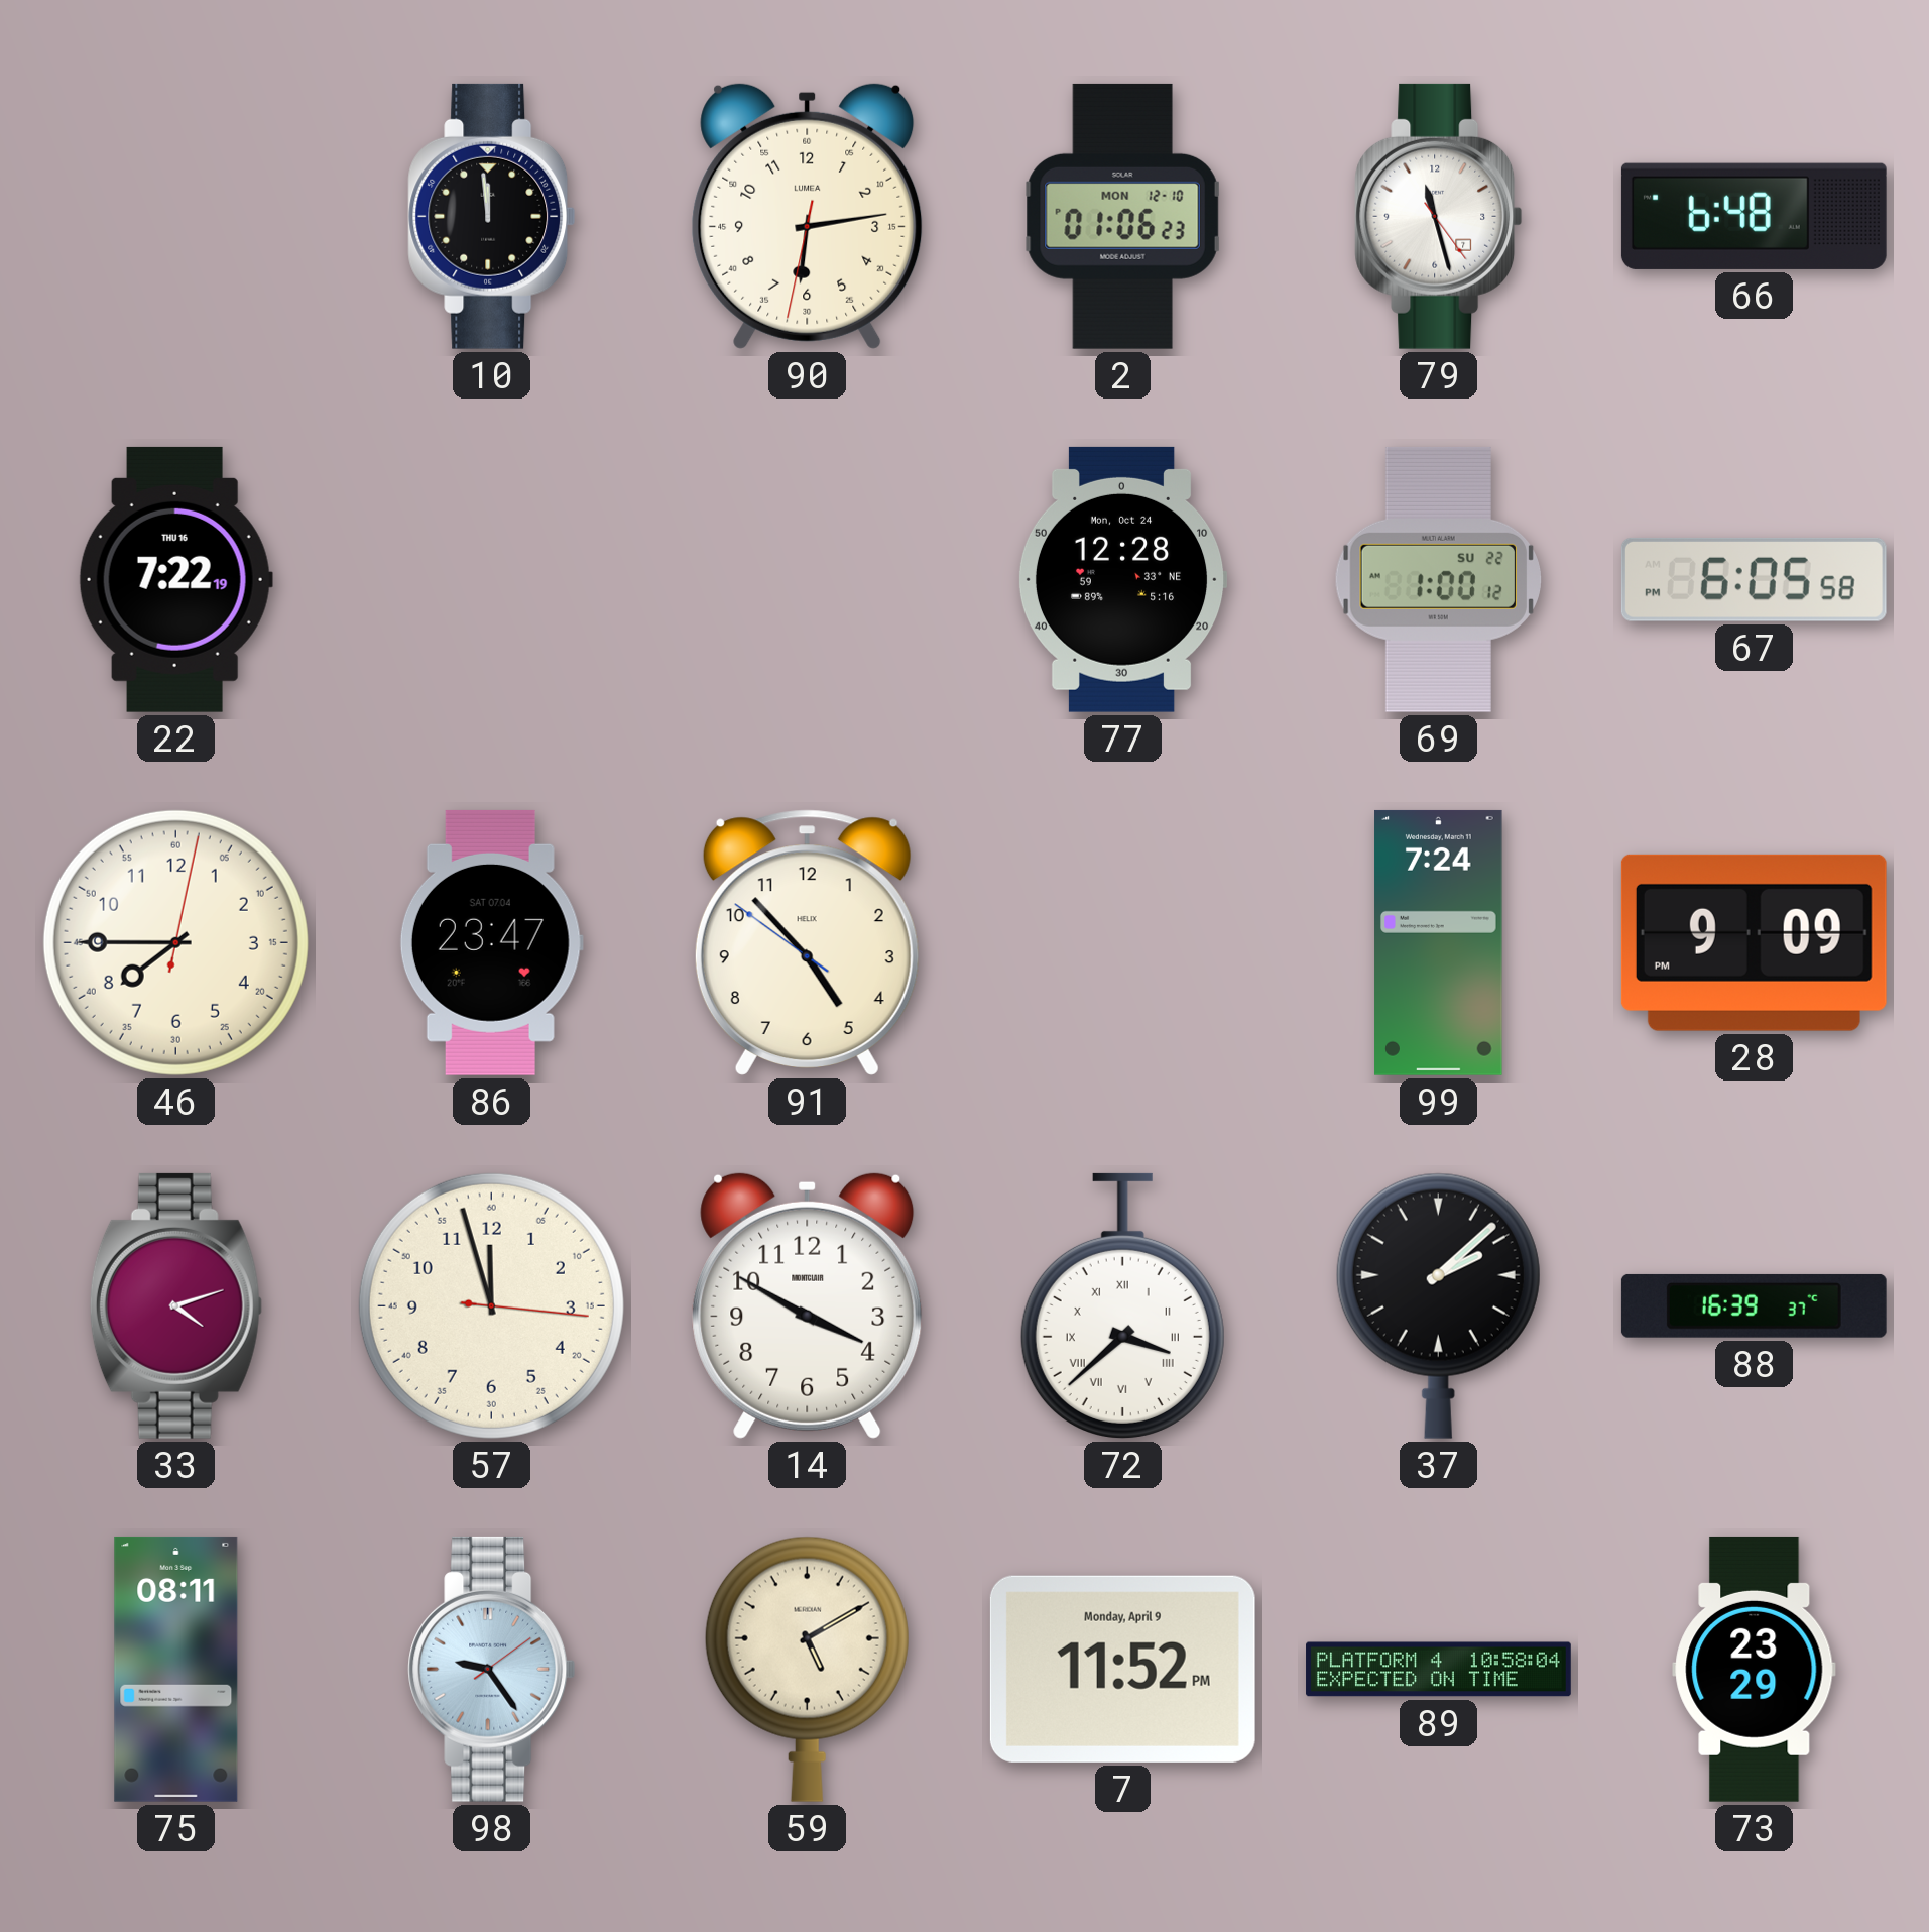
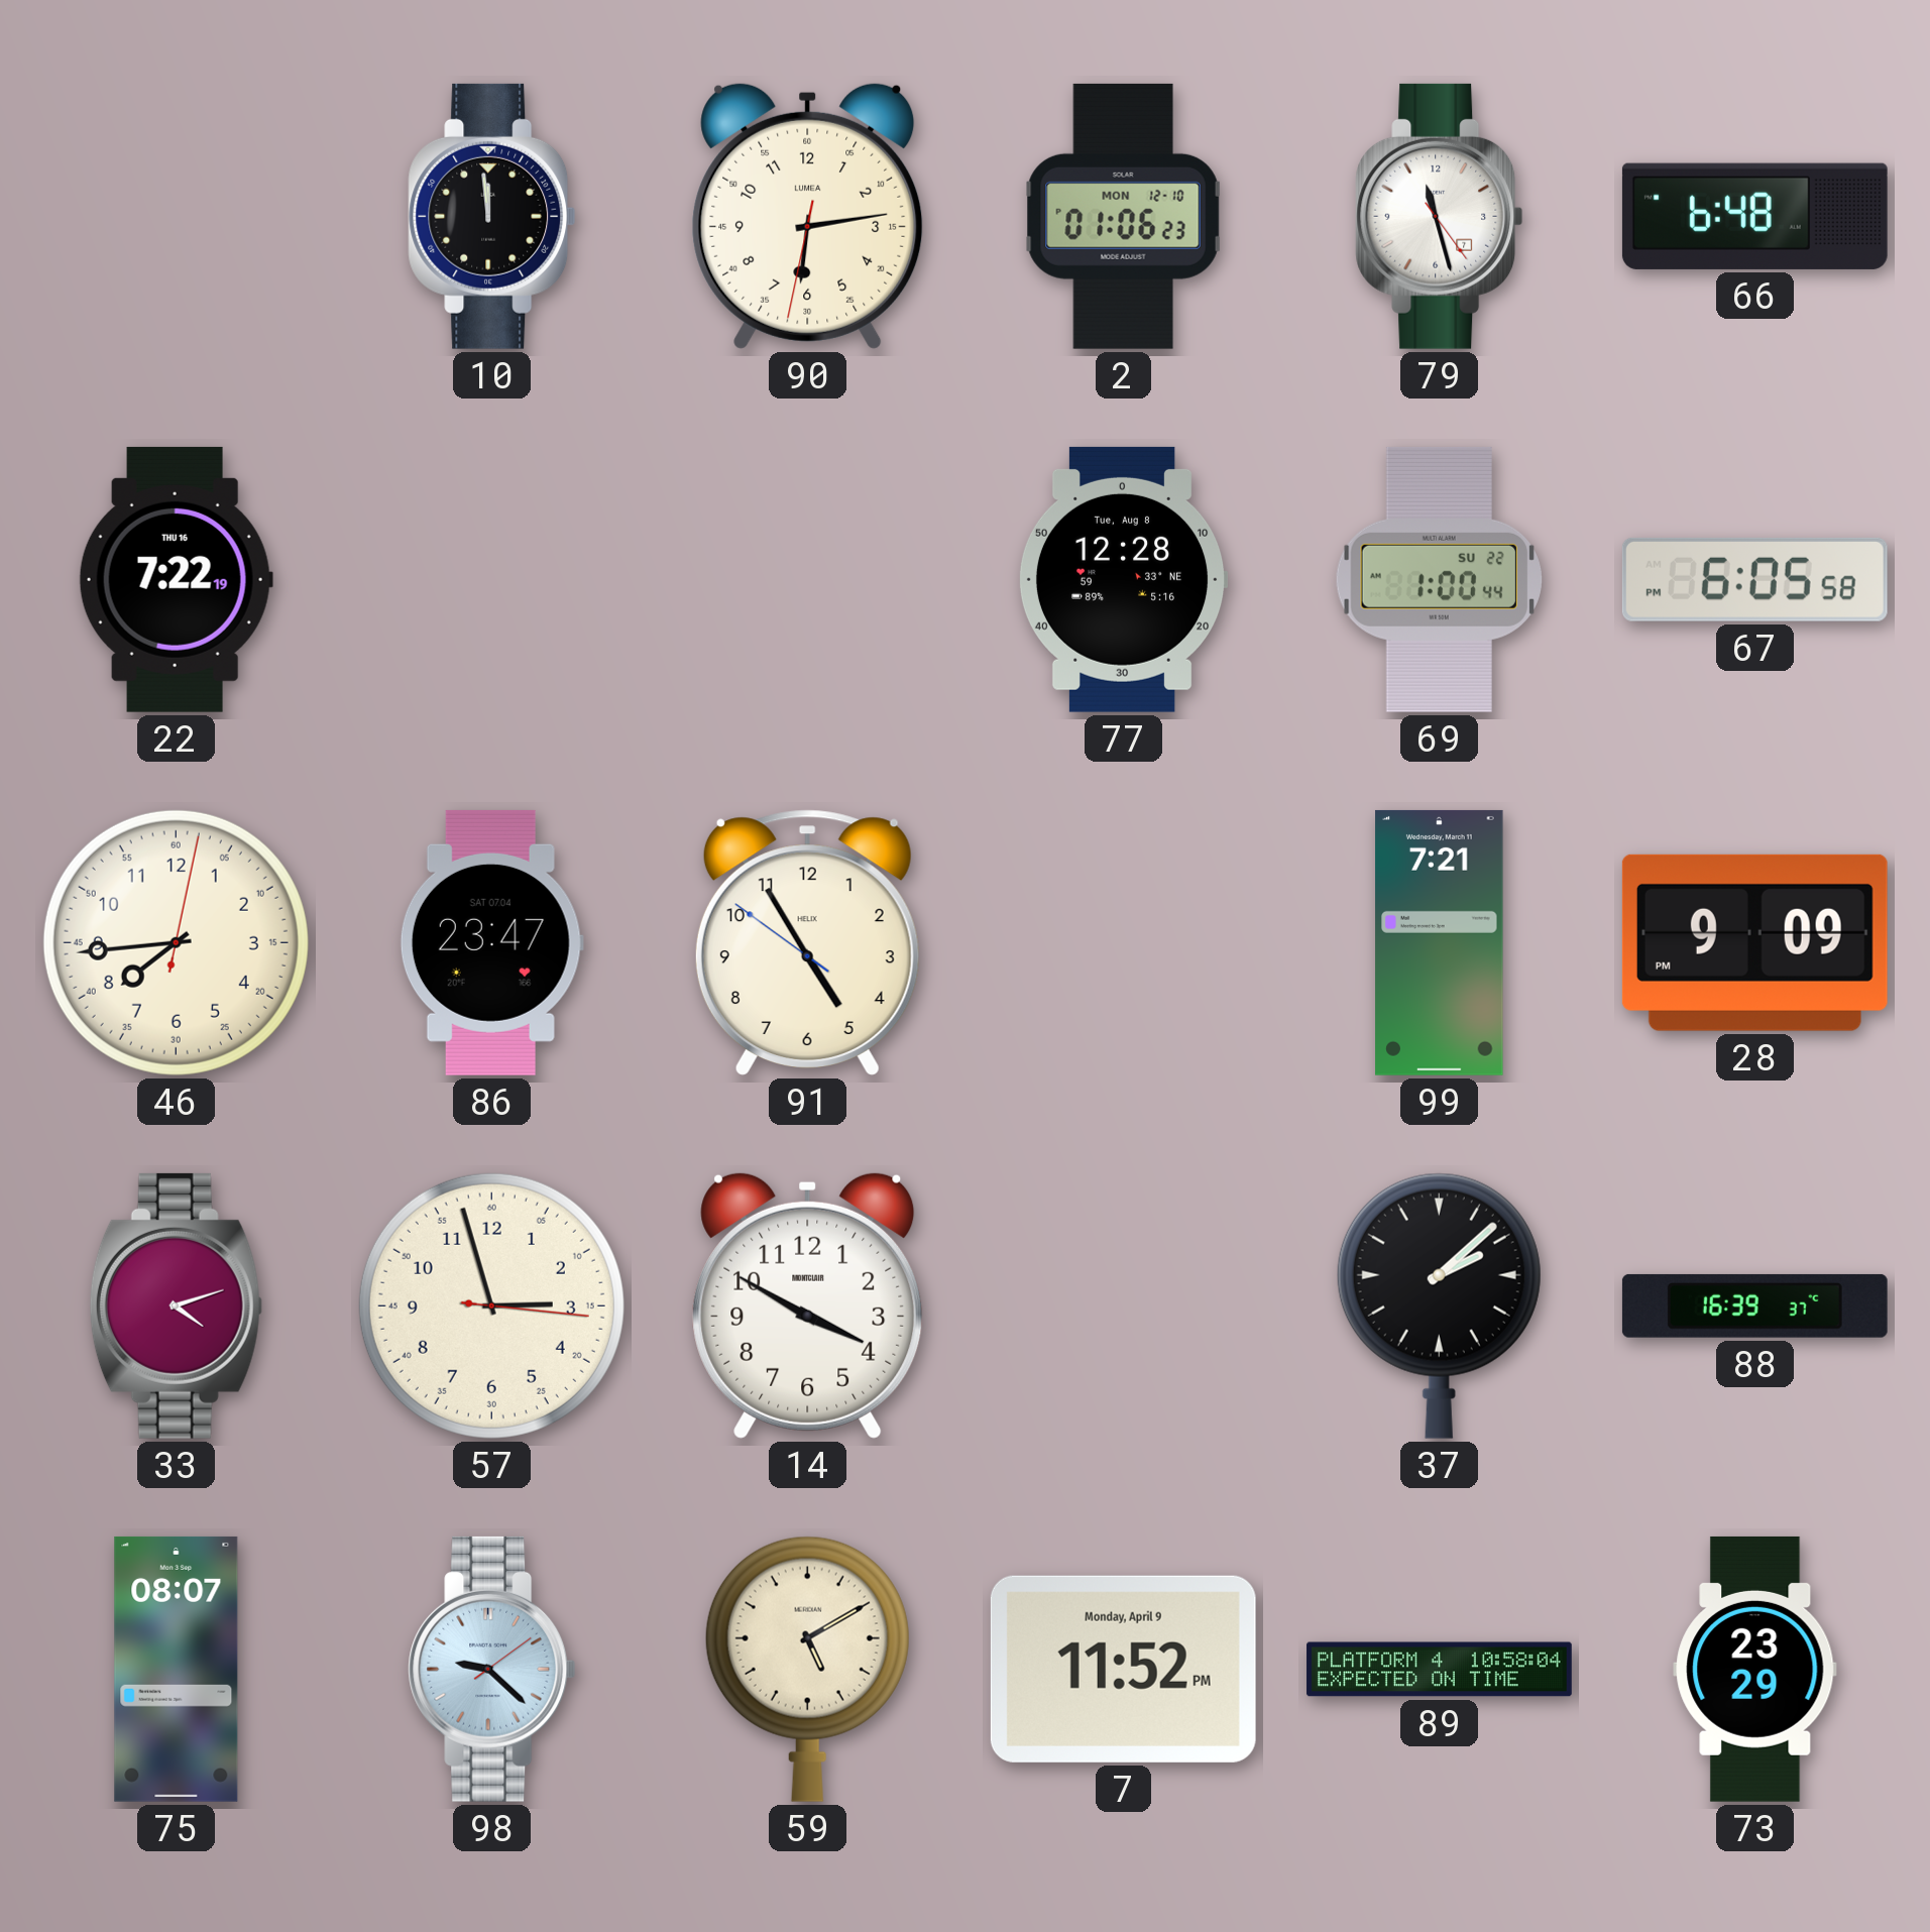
77 date: Mon, Oct 24 -> Tue, Aug 8 (1123, 579)
69: 1:00:12 -> 1:00:44 (1439, 579)
46: 7:45 -> 7:44 (176, 942)
91: 4:52 -> 4:54 (807, 942)
99: 7:24 -> 7:21 (1440, 942)
57: 11:57 -> 2:57 (491, 1305)
72: 3:38 -> none (1122, 1305)
75: 08:11 -> 08:07 (177, 1669)
98: 9:24 -> 9:22 (492, 1669)
